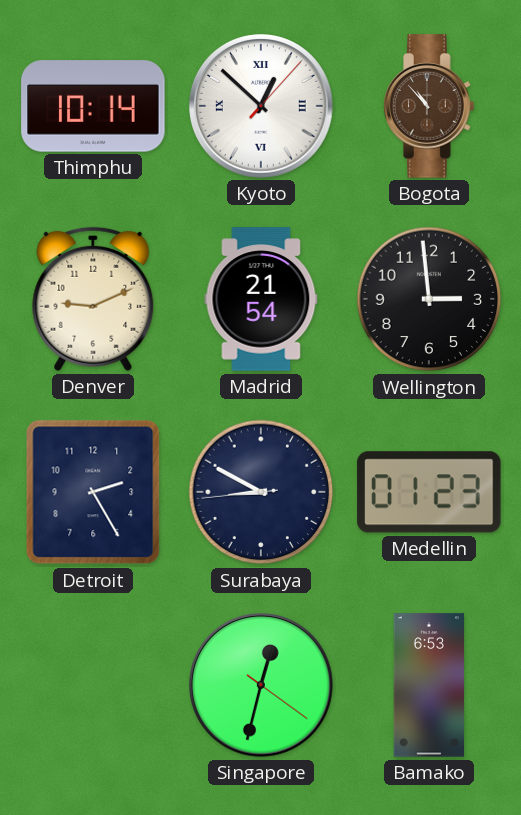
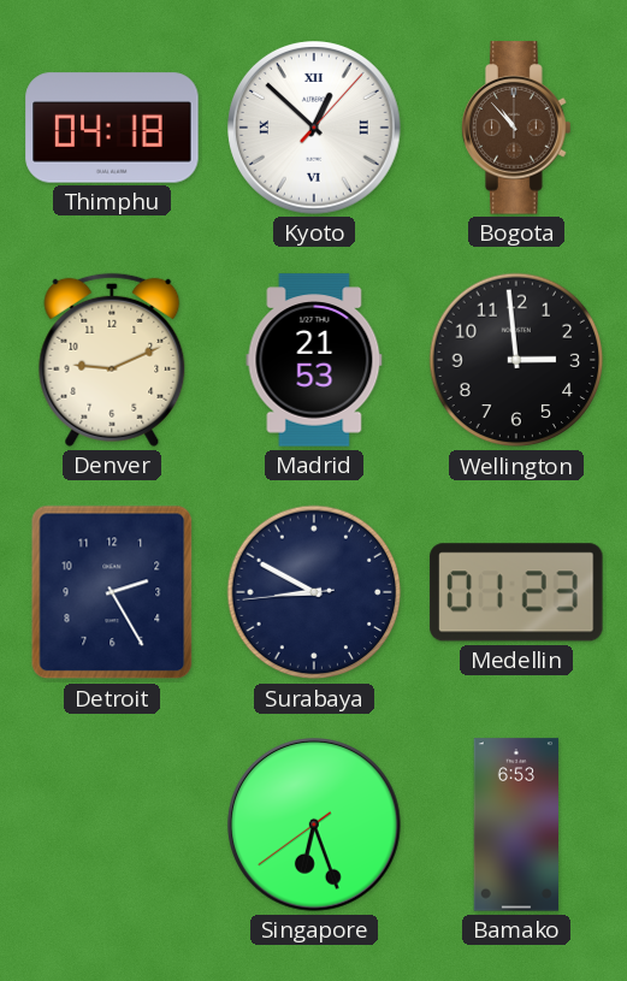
Thimphu: 10:14 -> 04:18 (112, 128)
Madrid: 21:54 -> 21:53 (314, 360)
Singapore: 12:32 -> 6:26 (315, 826)
